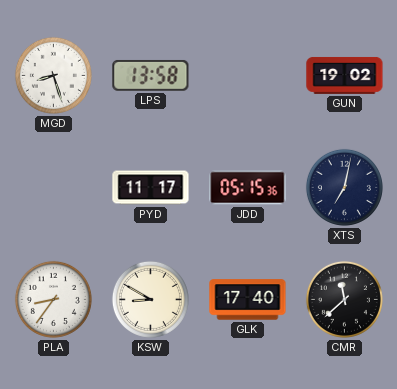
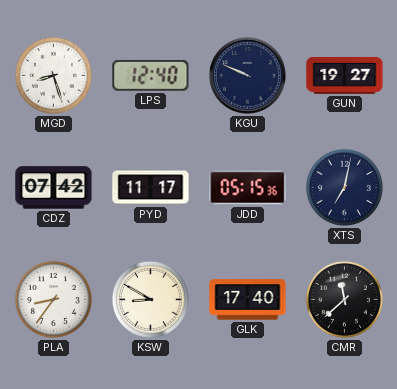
LPS: 13:58 -> 12:40 (151, 75)
KGU: none -> 9:49 (248, 76)
GUN: 19:02 -> 19:27 (345, 75)
CDZ: none -> 07:42 (54, 188)
